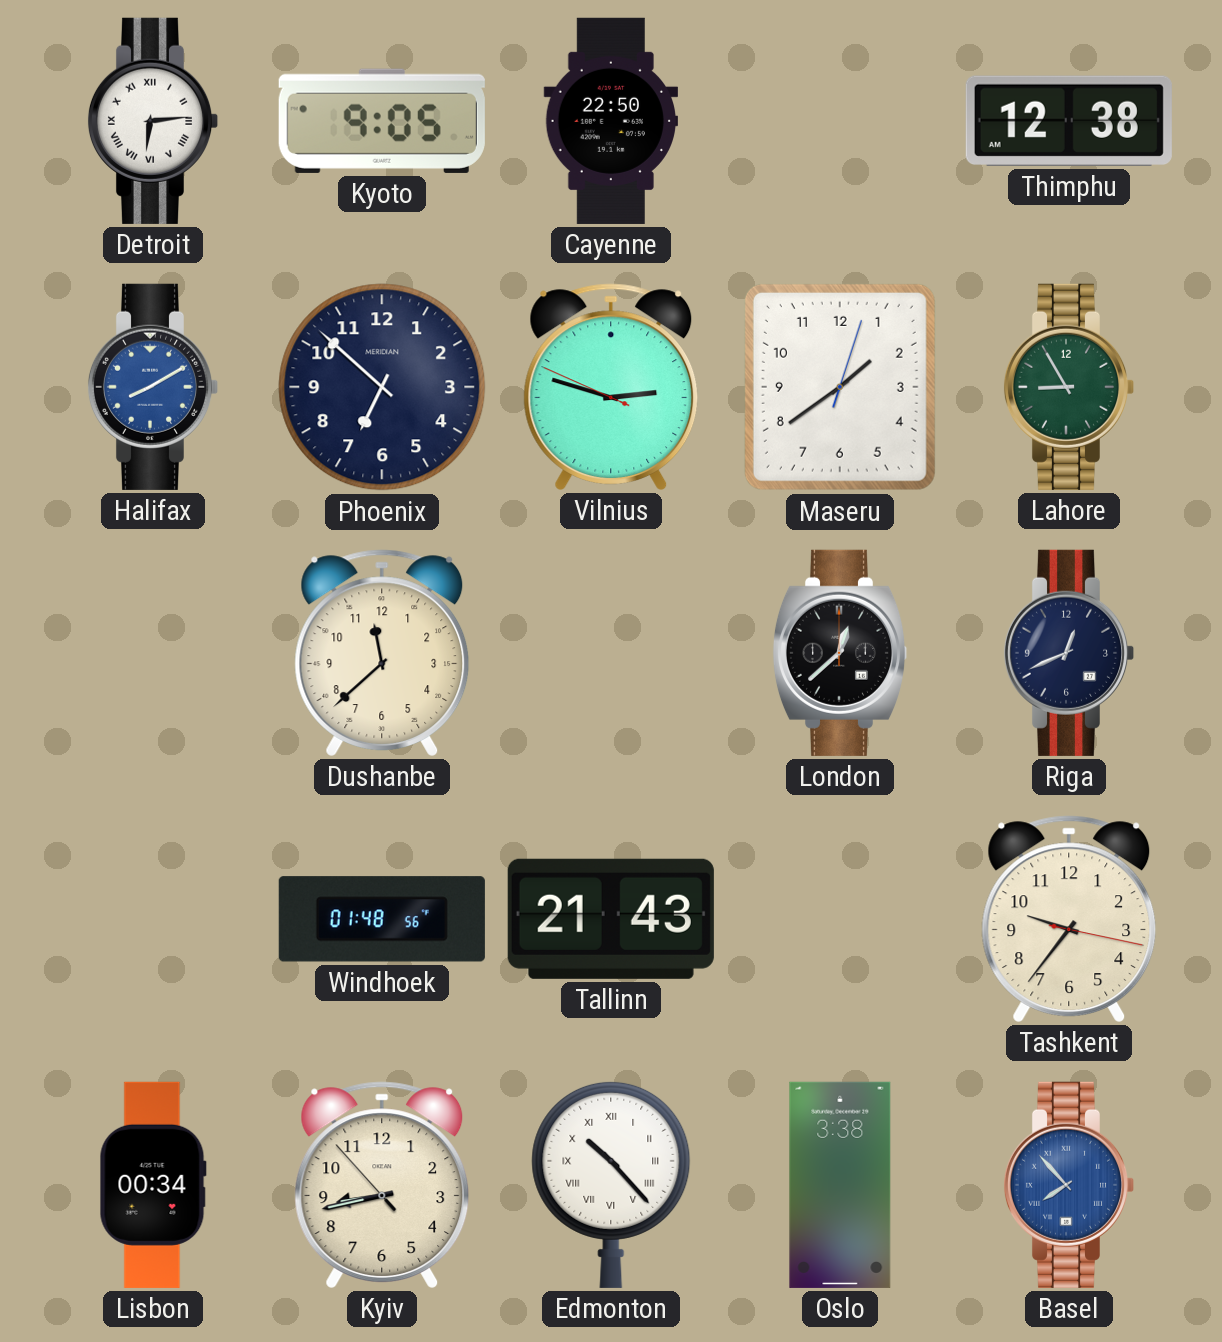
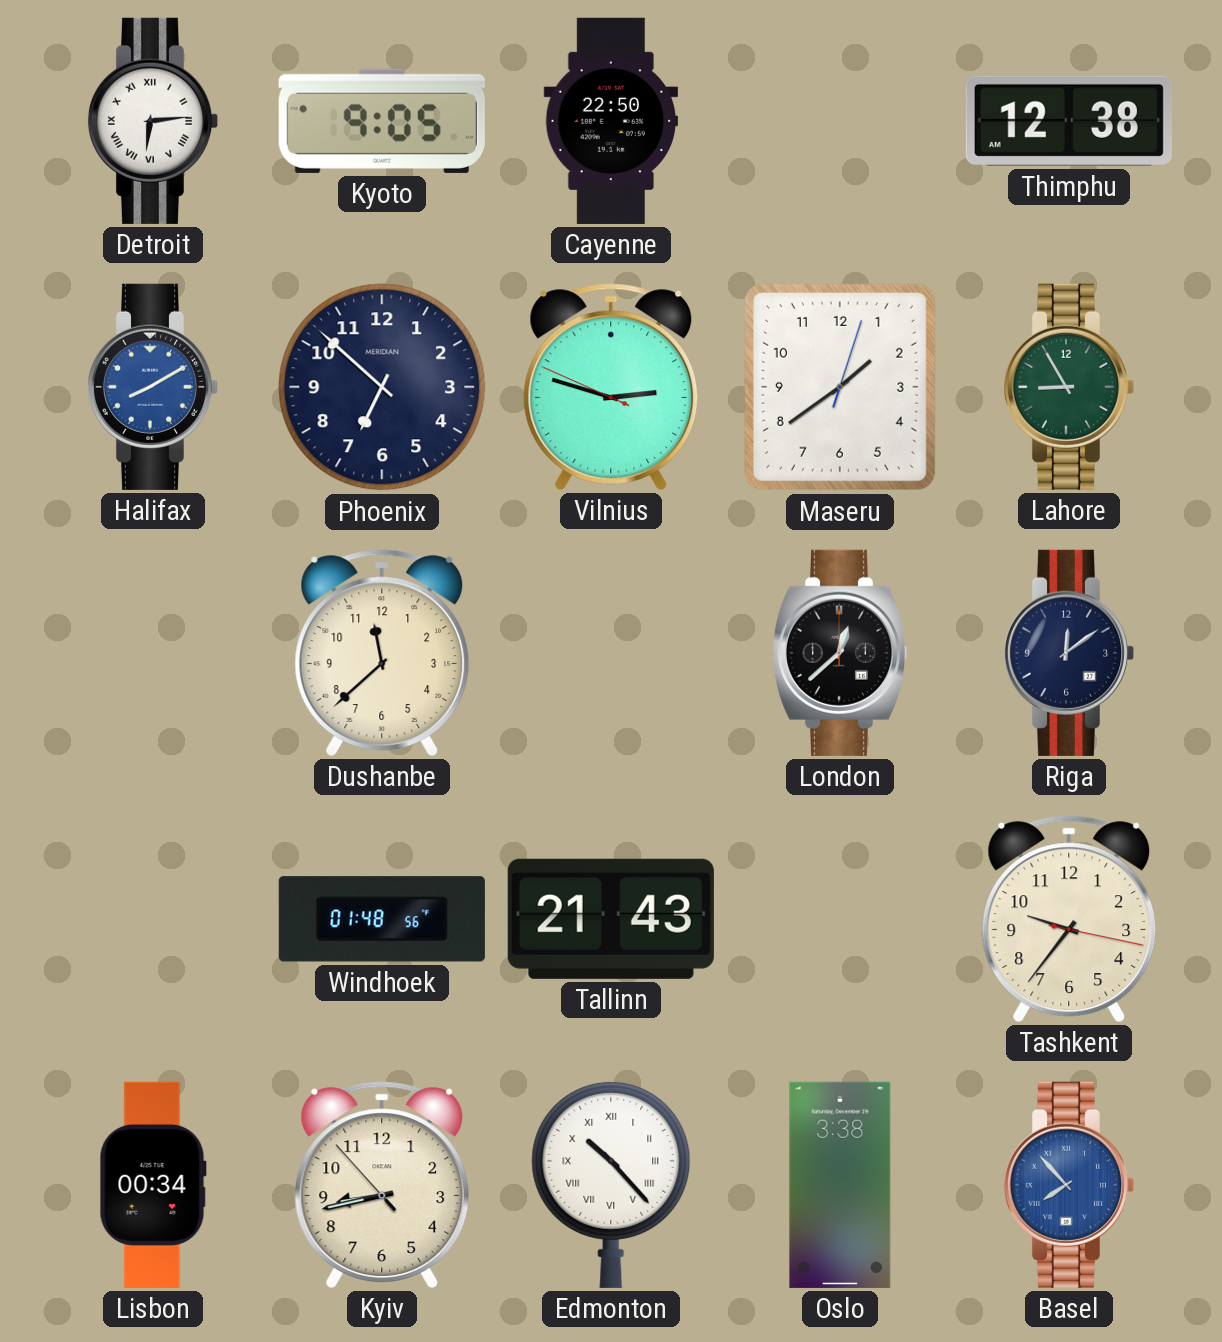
Riga: 12:41 -> 12:09 (1069, 653)
